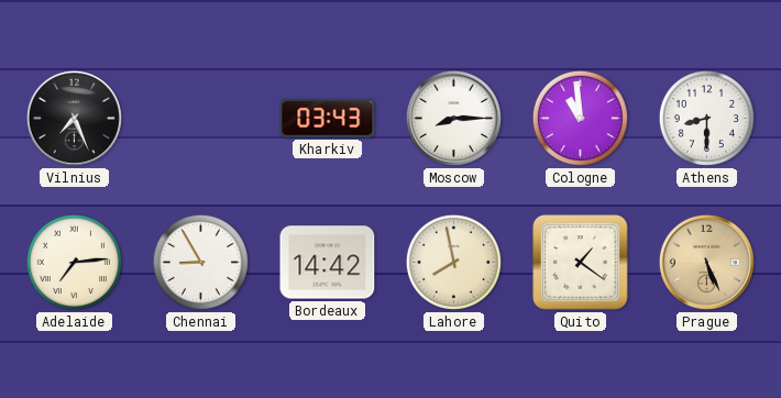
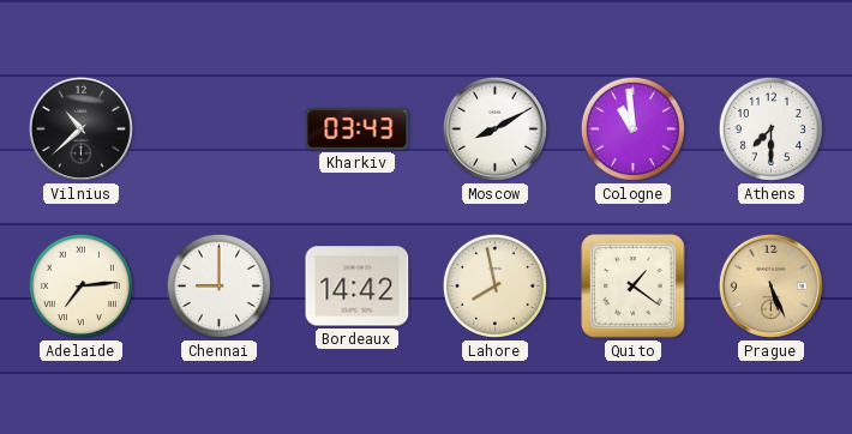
Vilnius: 7:26 -> 10:38 (80, 128)
Moscow: 8:15 -> 8:10 (494, 128)
Athens: 8:30 -> 7:30 (770, 128)
Chennai: 8:55 -> 9:00 (218, 285)
